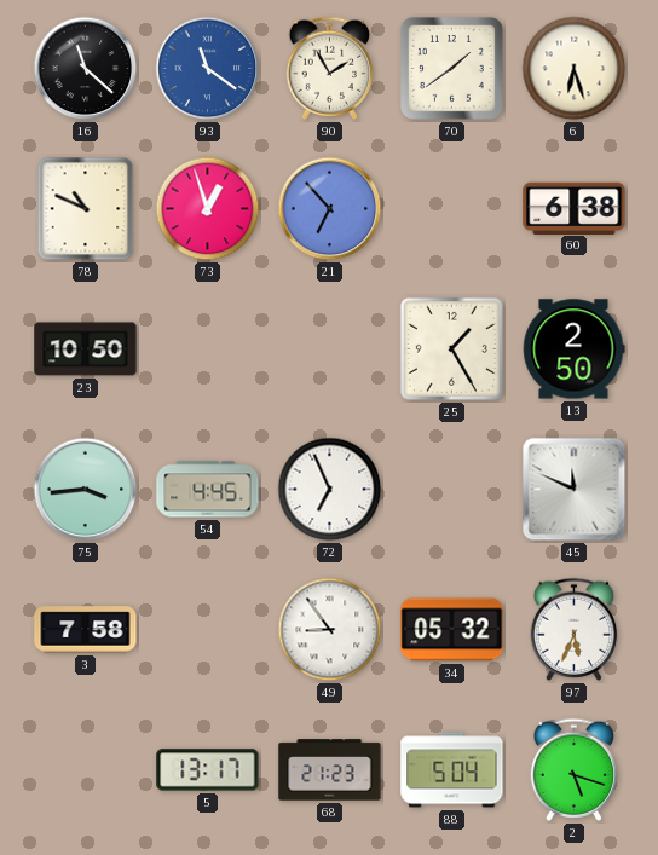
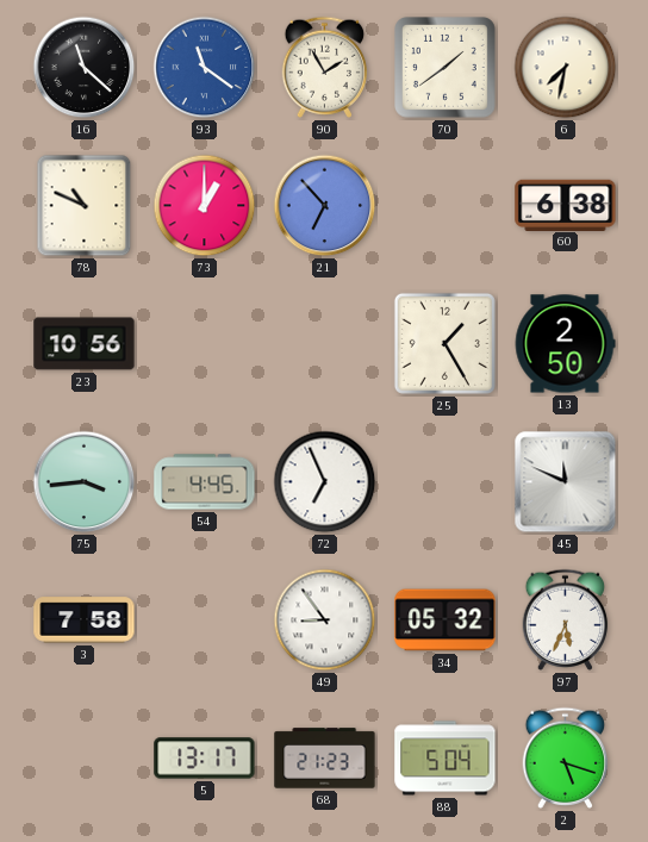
6: 6:27 -> 7:32 (566, 68)
73: 12:57 -> 1:00 (205, 206)
23: 10:50 -> 10:56 (85, 344)
